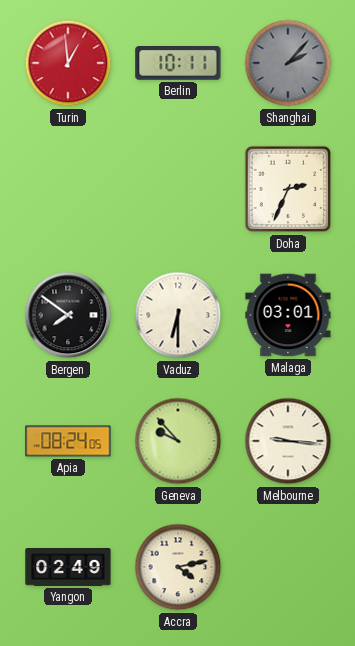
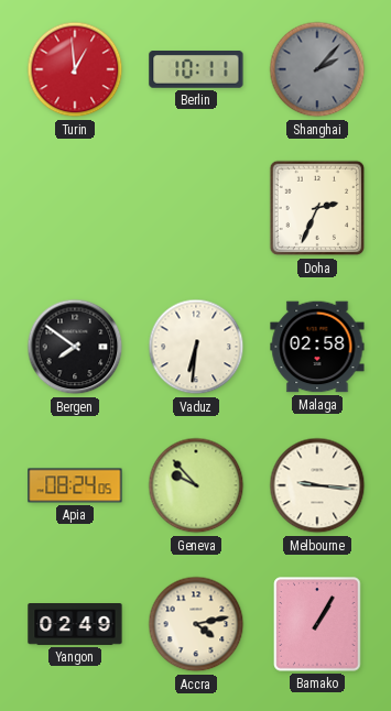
Vaduz: 6:30 -> 6:31 (196, 347)
Malaga: 03:01 -> 02:58 (317, 347)
Bamako: none -> 1:05 (317, 624)
